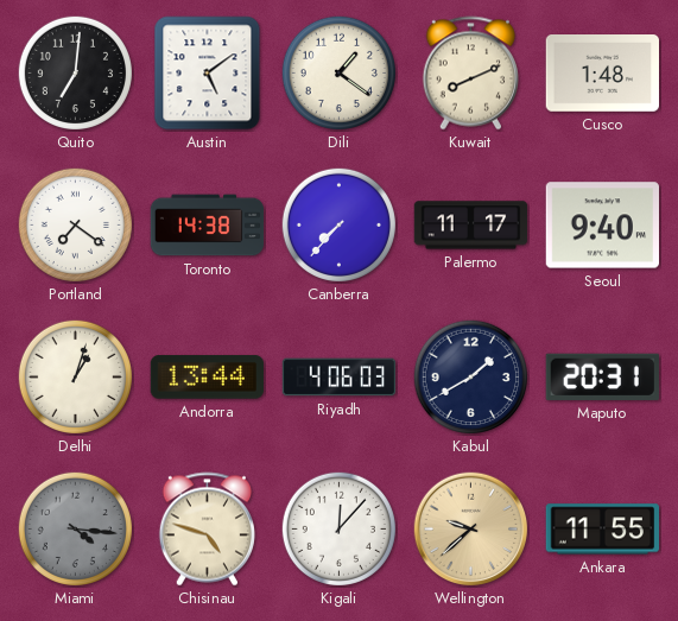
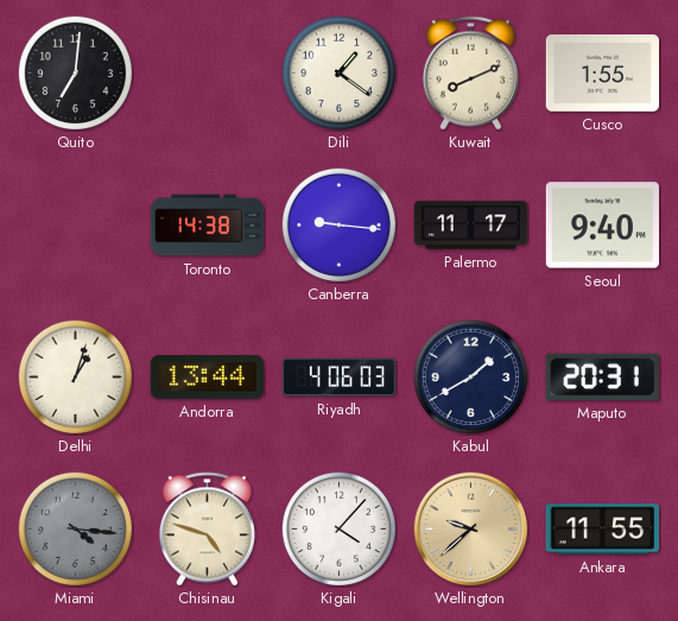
Austin: 5:09 -> none (208, 74)
Cusco: 1:48 -> 1:55 (602, 74)
Portland: 7:21 -> none (75, 224)
Canberra: 7:37 -> 9:16 (338, 224)
Kigali: 12:07 -> 4:07 (338, 528)
